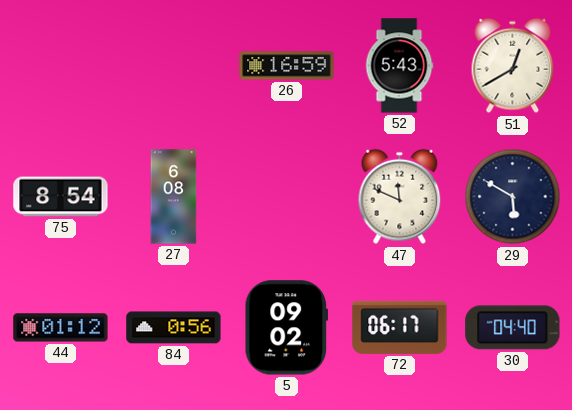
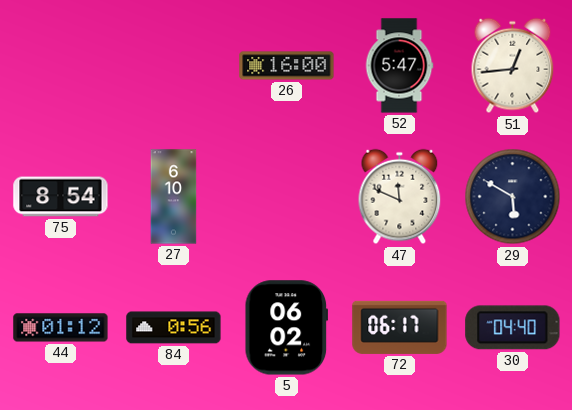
26: 16:59 -> 16:00 (287, 66)
52: 5:43 -> 5:47 (399, 66)
51: 12:40 -> 12:44 (513, 66)
27: 6:08 -> 6:10 (174, 197)
5: 09:02 -> 06:02 (286, 328)
